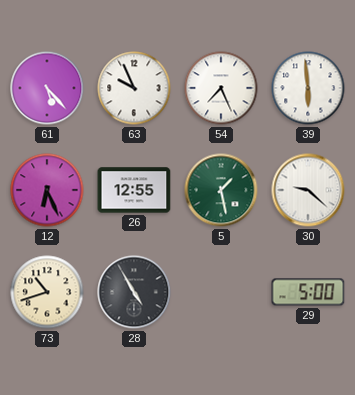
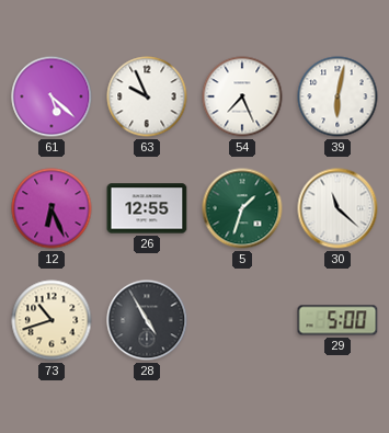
61: 5:23 -> 5:22 (52, 96)
39: 5:59 -> 6:02 (337, 96)
5: 1:28 -> 1:33 (242, 208)
30: 9:22 -> 11:22 (337, 208)
